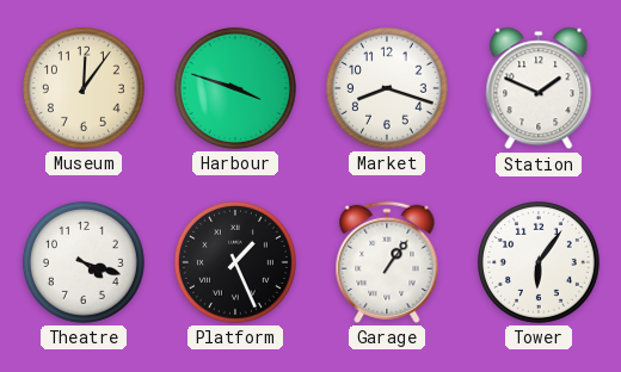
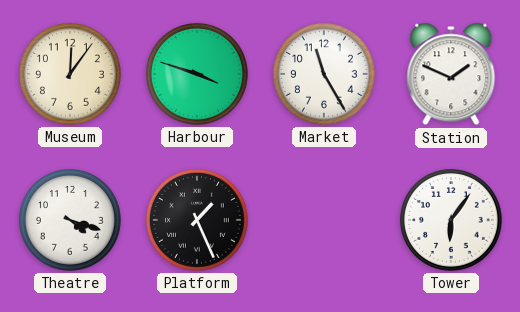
Market: 8:18 -> 11:25 (324, 74)
Garage: 1:06 -> none (387, 262)
